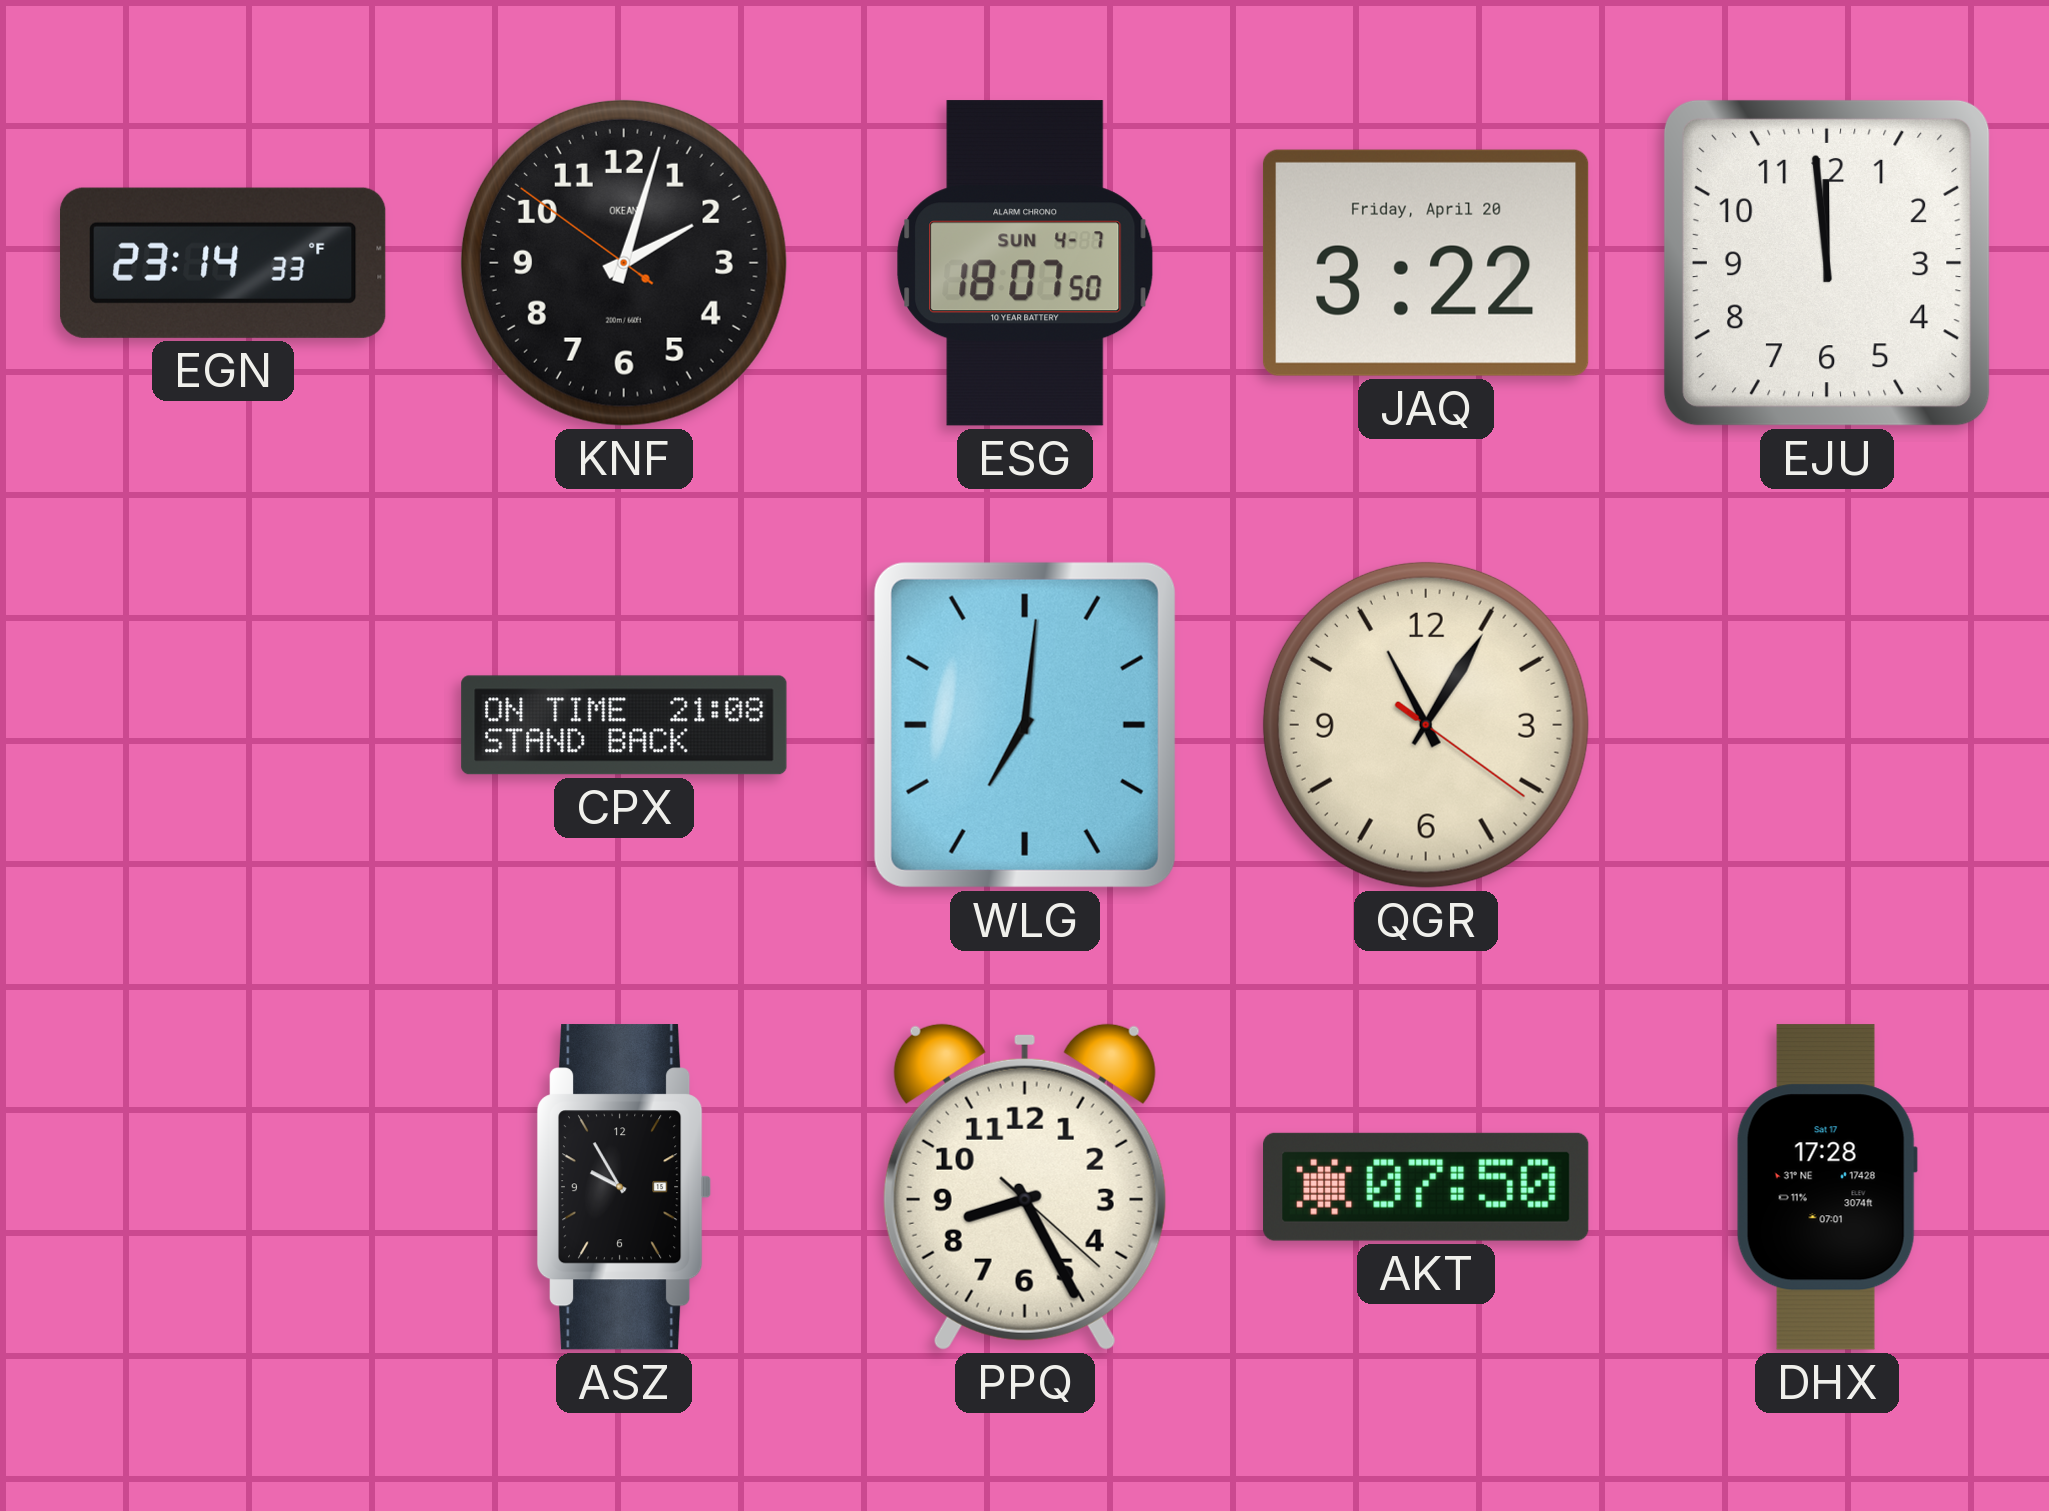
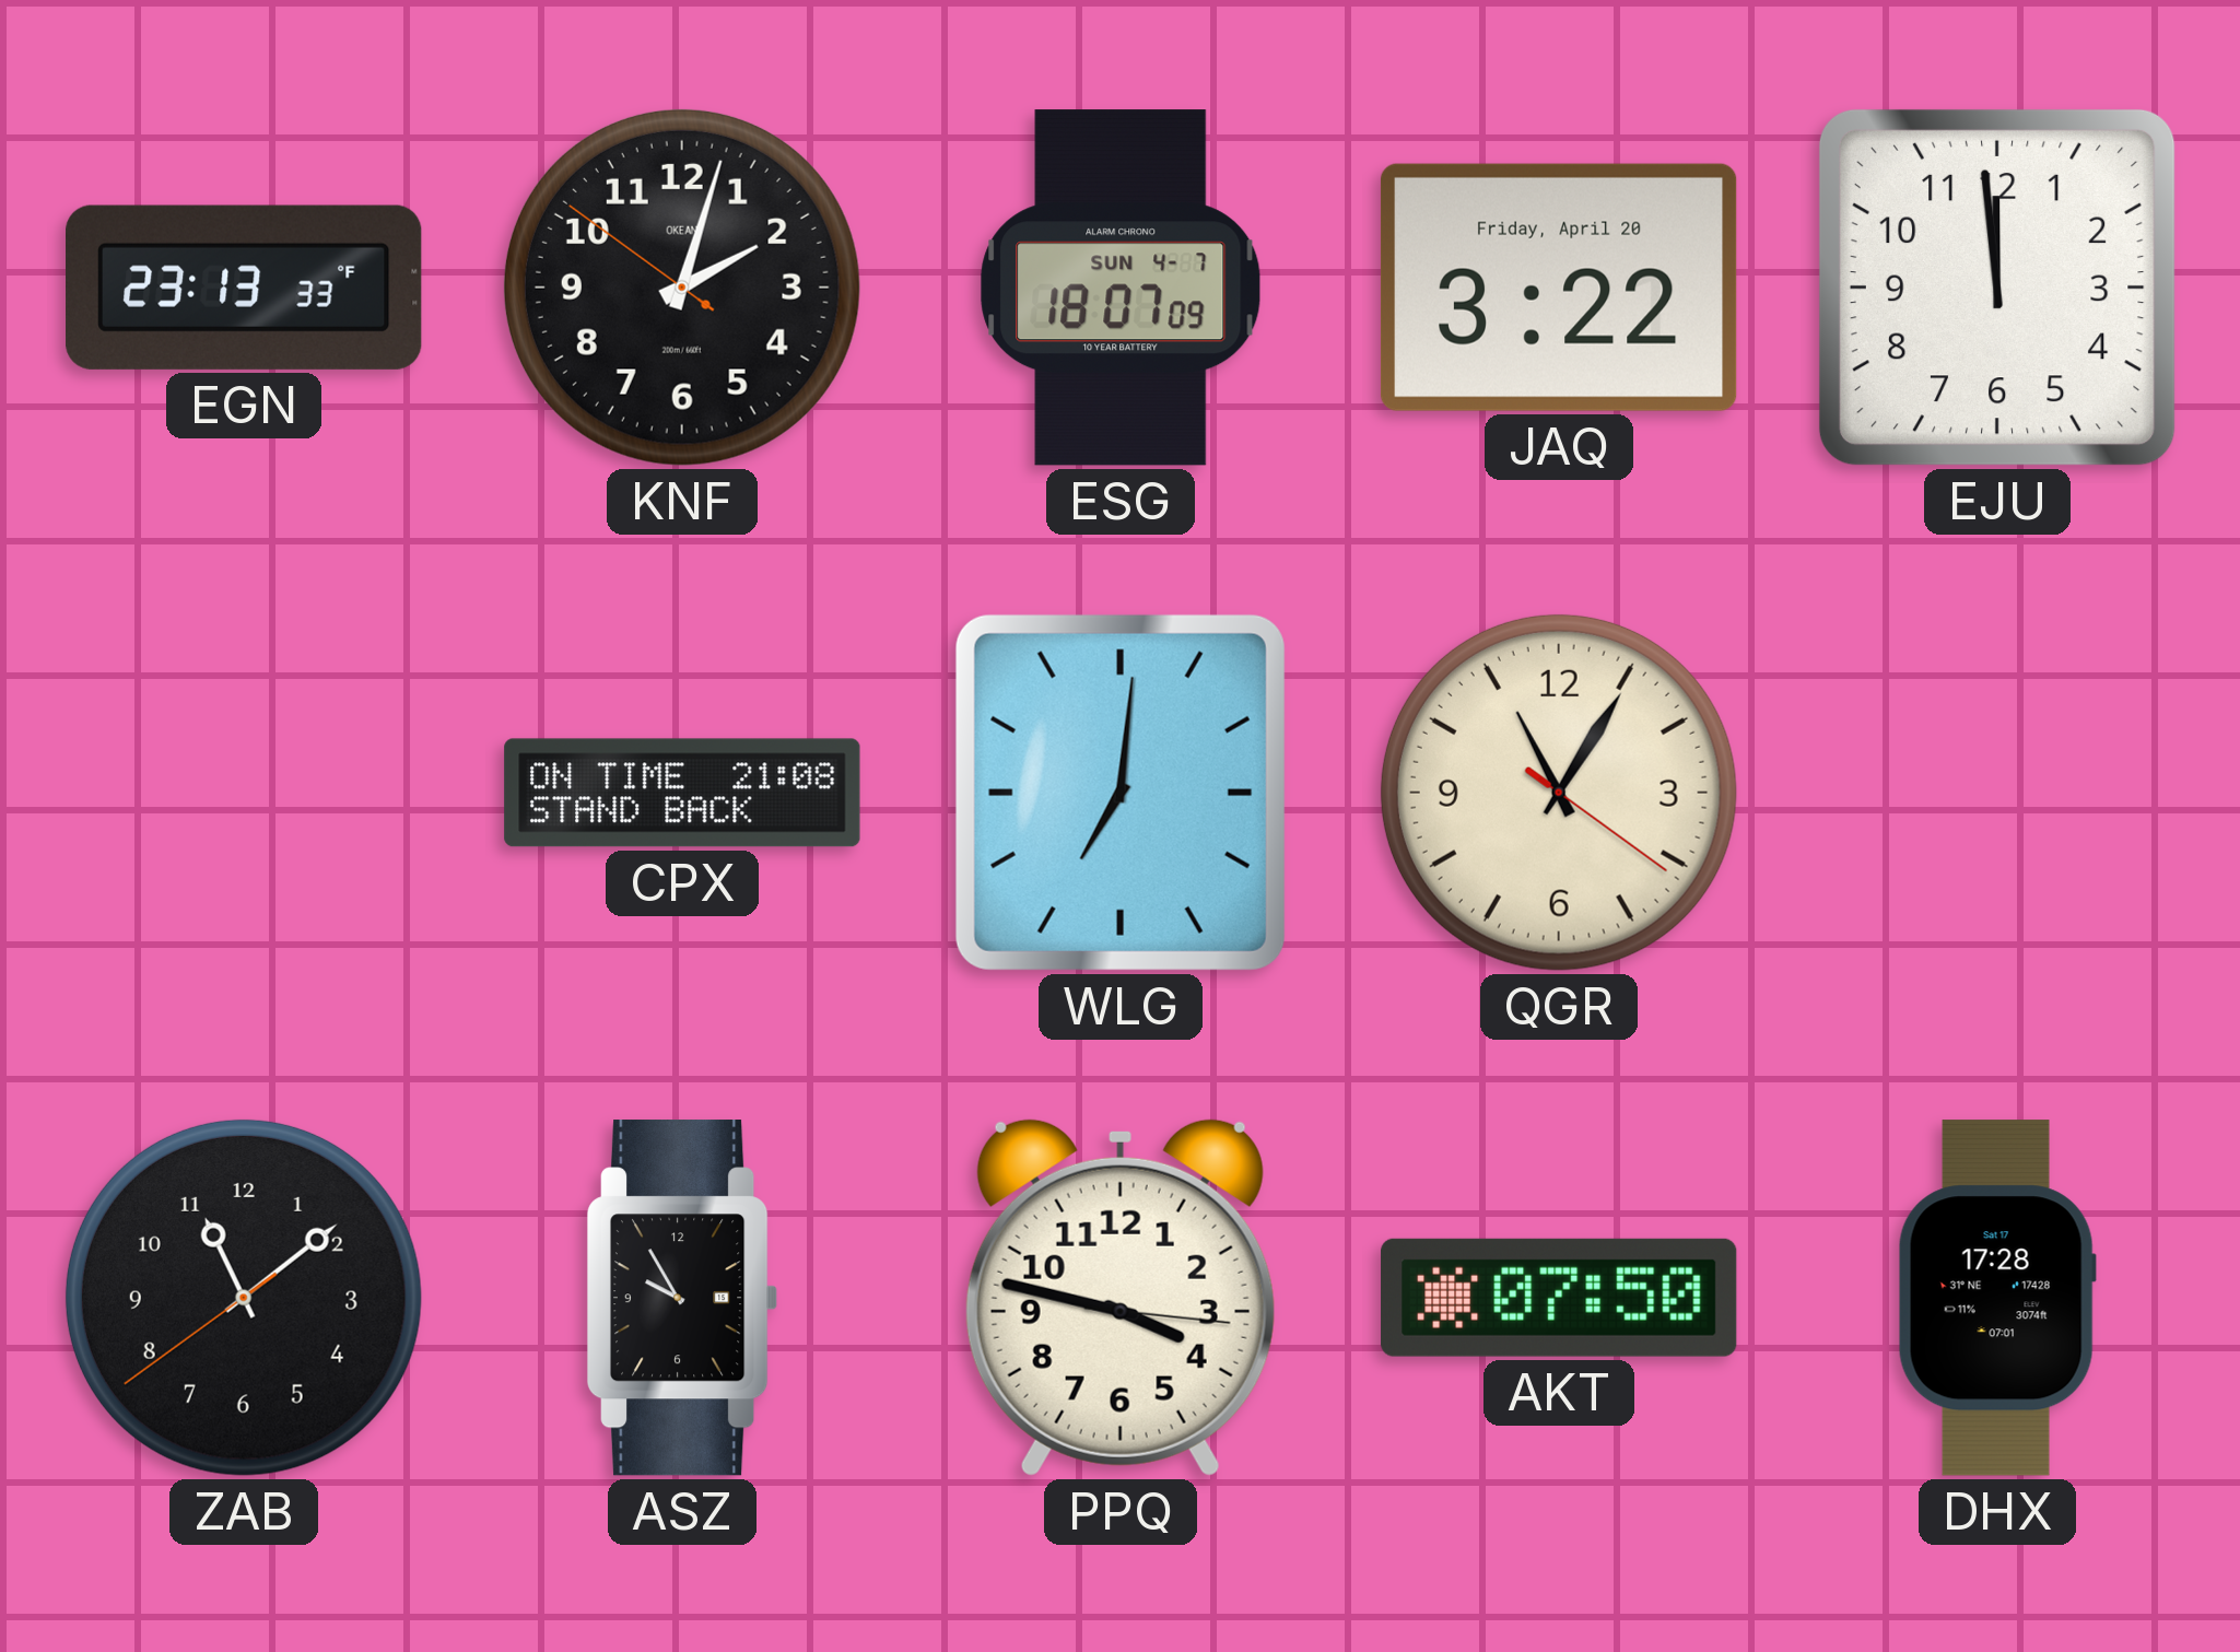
EGN: 23:14 -> 23:13 (244, 288)
ESG: 18:07:50 -> 18:07:09 (1121, 288)
ZAB: none -> 11:08 (244, 1298)
PPQ: 8:25 -> 3:47 (1121, 1298)
